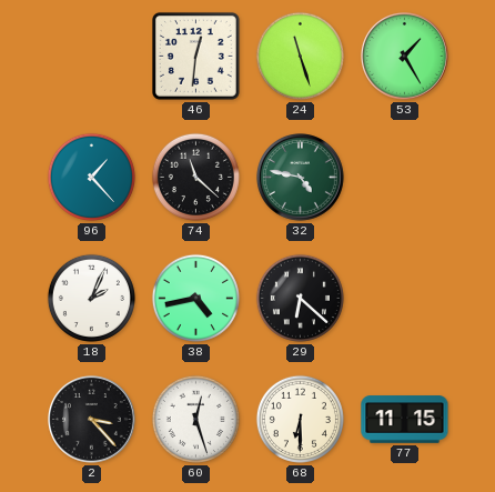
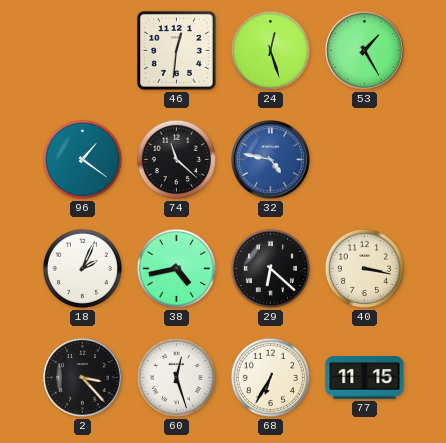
24: 11:27 -> 12:27 (270, 50)
96: 1:23 -> 1:21 (82, 159)
32 dial: green -> blue (271, 160)
40: none -> 3:17 (364, 268)
68: 6:30 -> 6:35 (270, 377)
